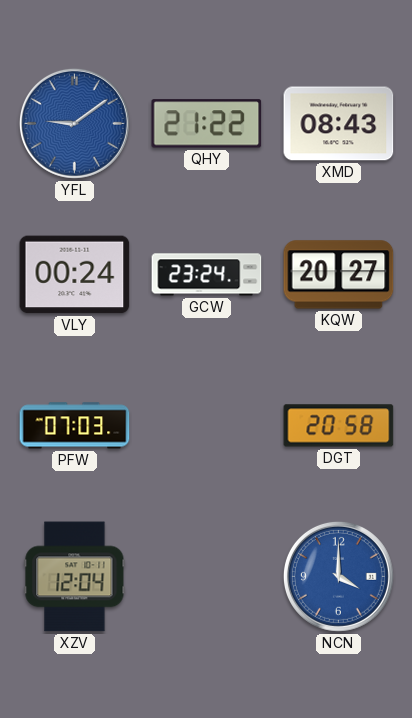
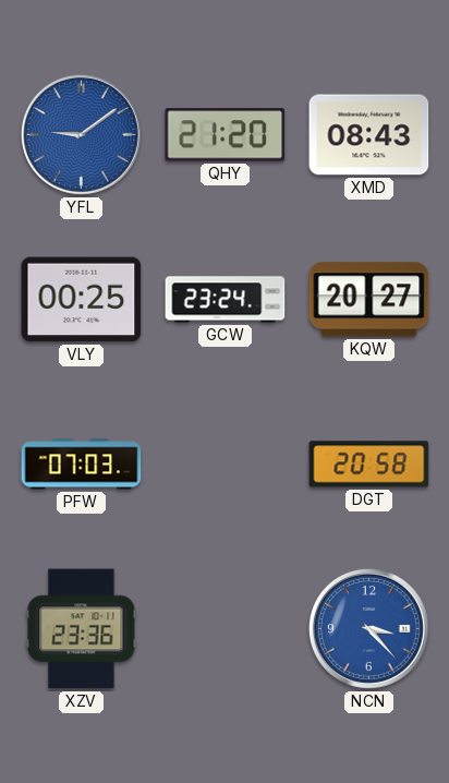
QHY: 21:22 -> 21:20 (226, 135)
VLY: 00:24 -> 00:25 (82, 300)
XZV: 12:04 -> 23:36 (82, 629)
NCN: 4:00 -> 3:23 (368, 628)
